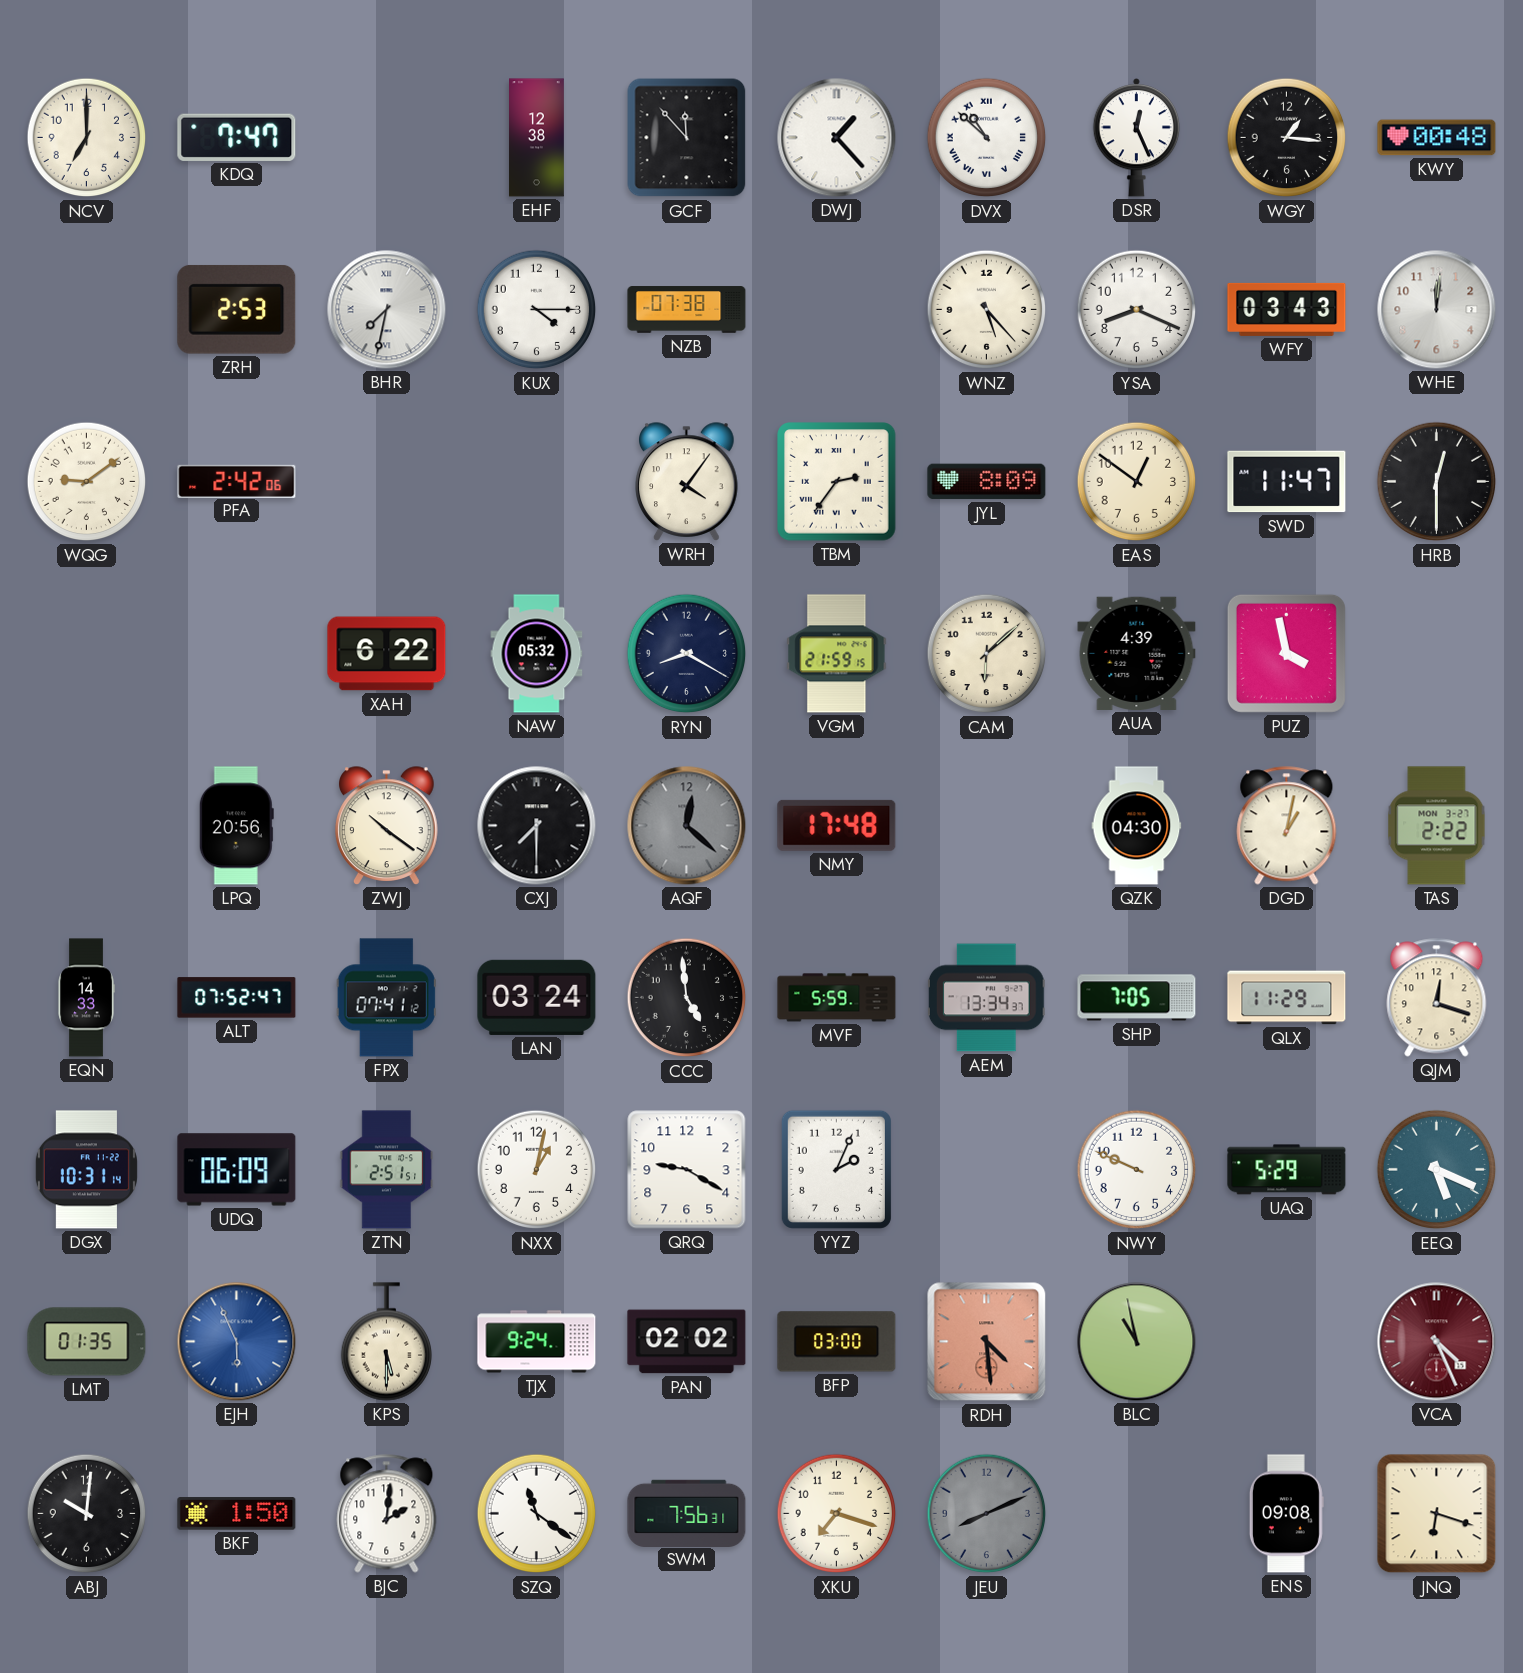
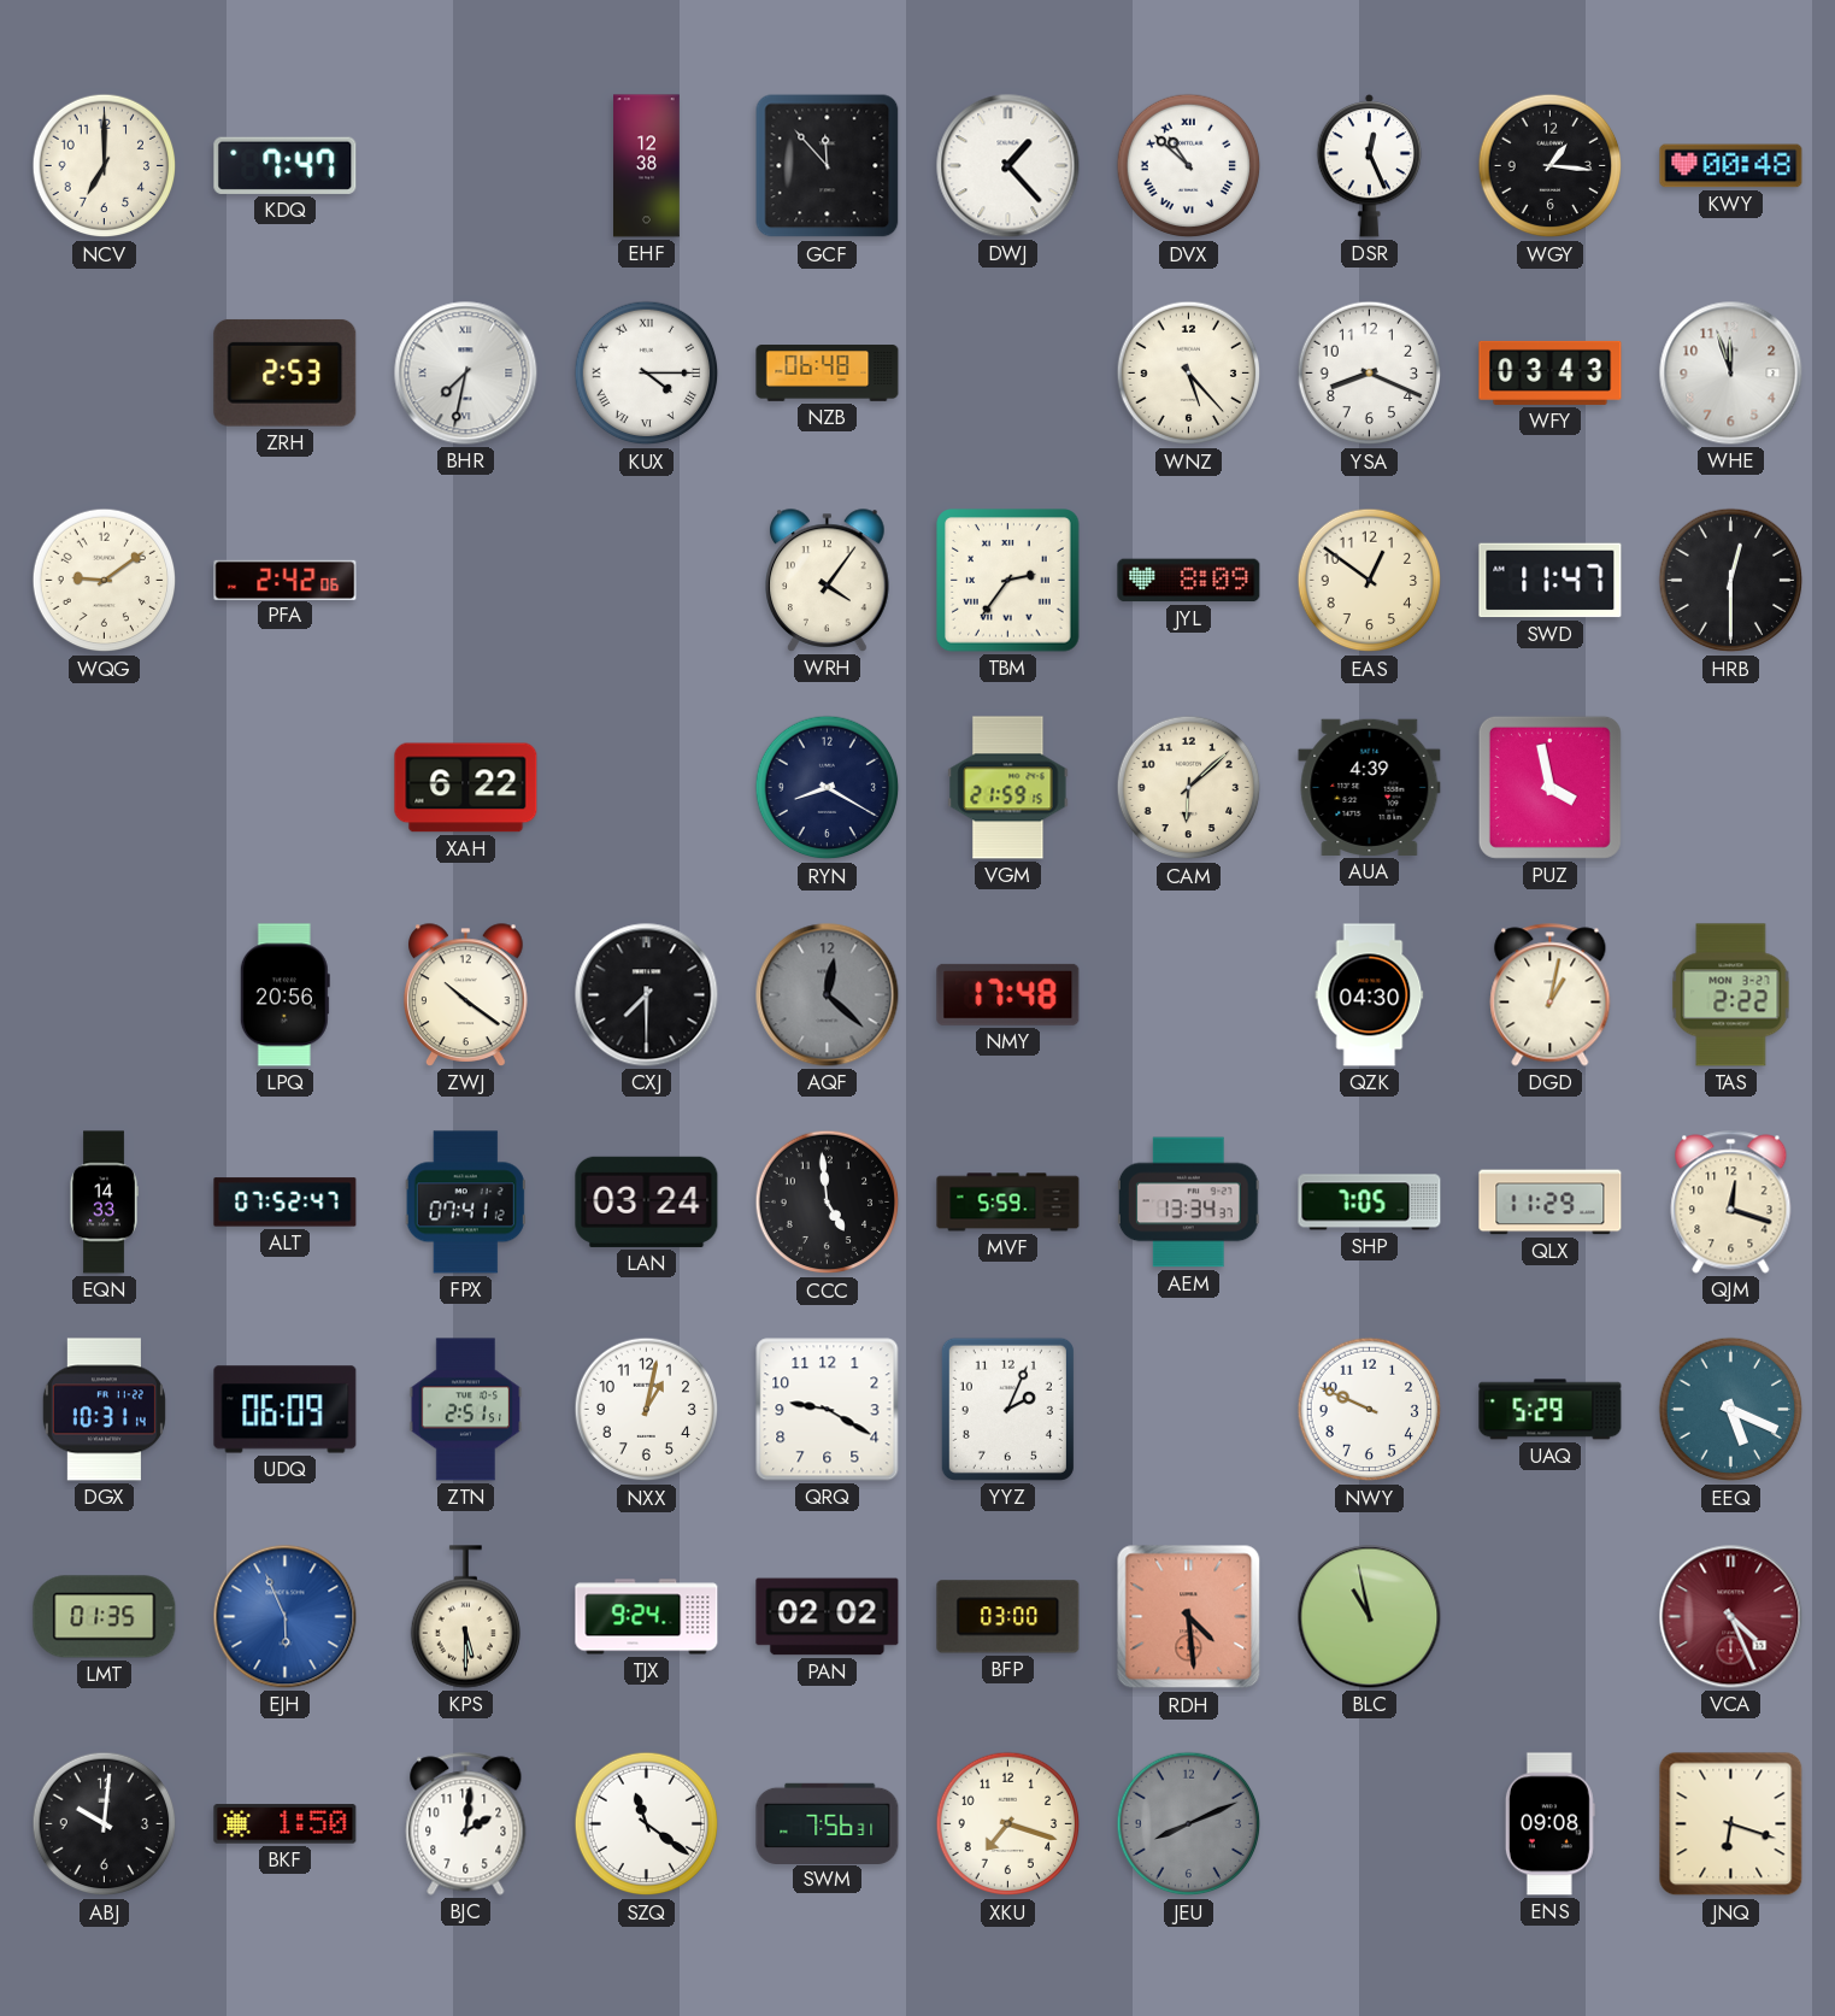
KUX numerals: Arabic -> Roman (647, 374)
NZB: 07:38 -> 06:48 (828, 374)
WHE: 12:01 -> 11:57 (1731, 374)
NAW: 05:32 -> none (537, 654)
